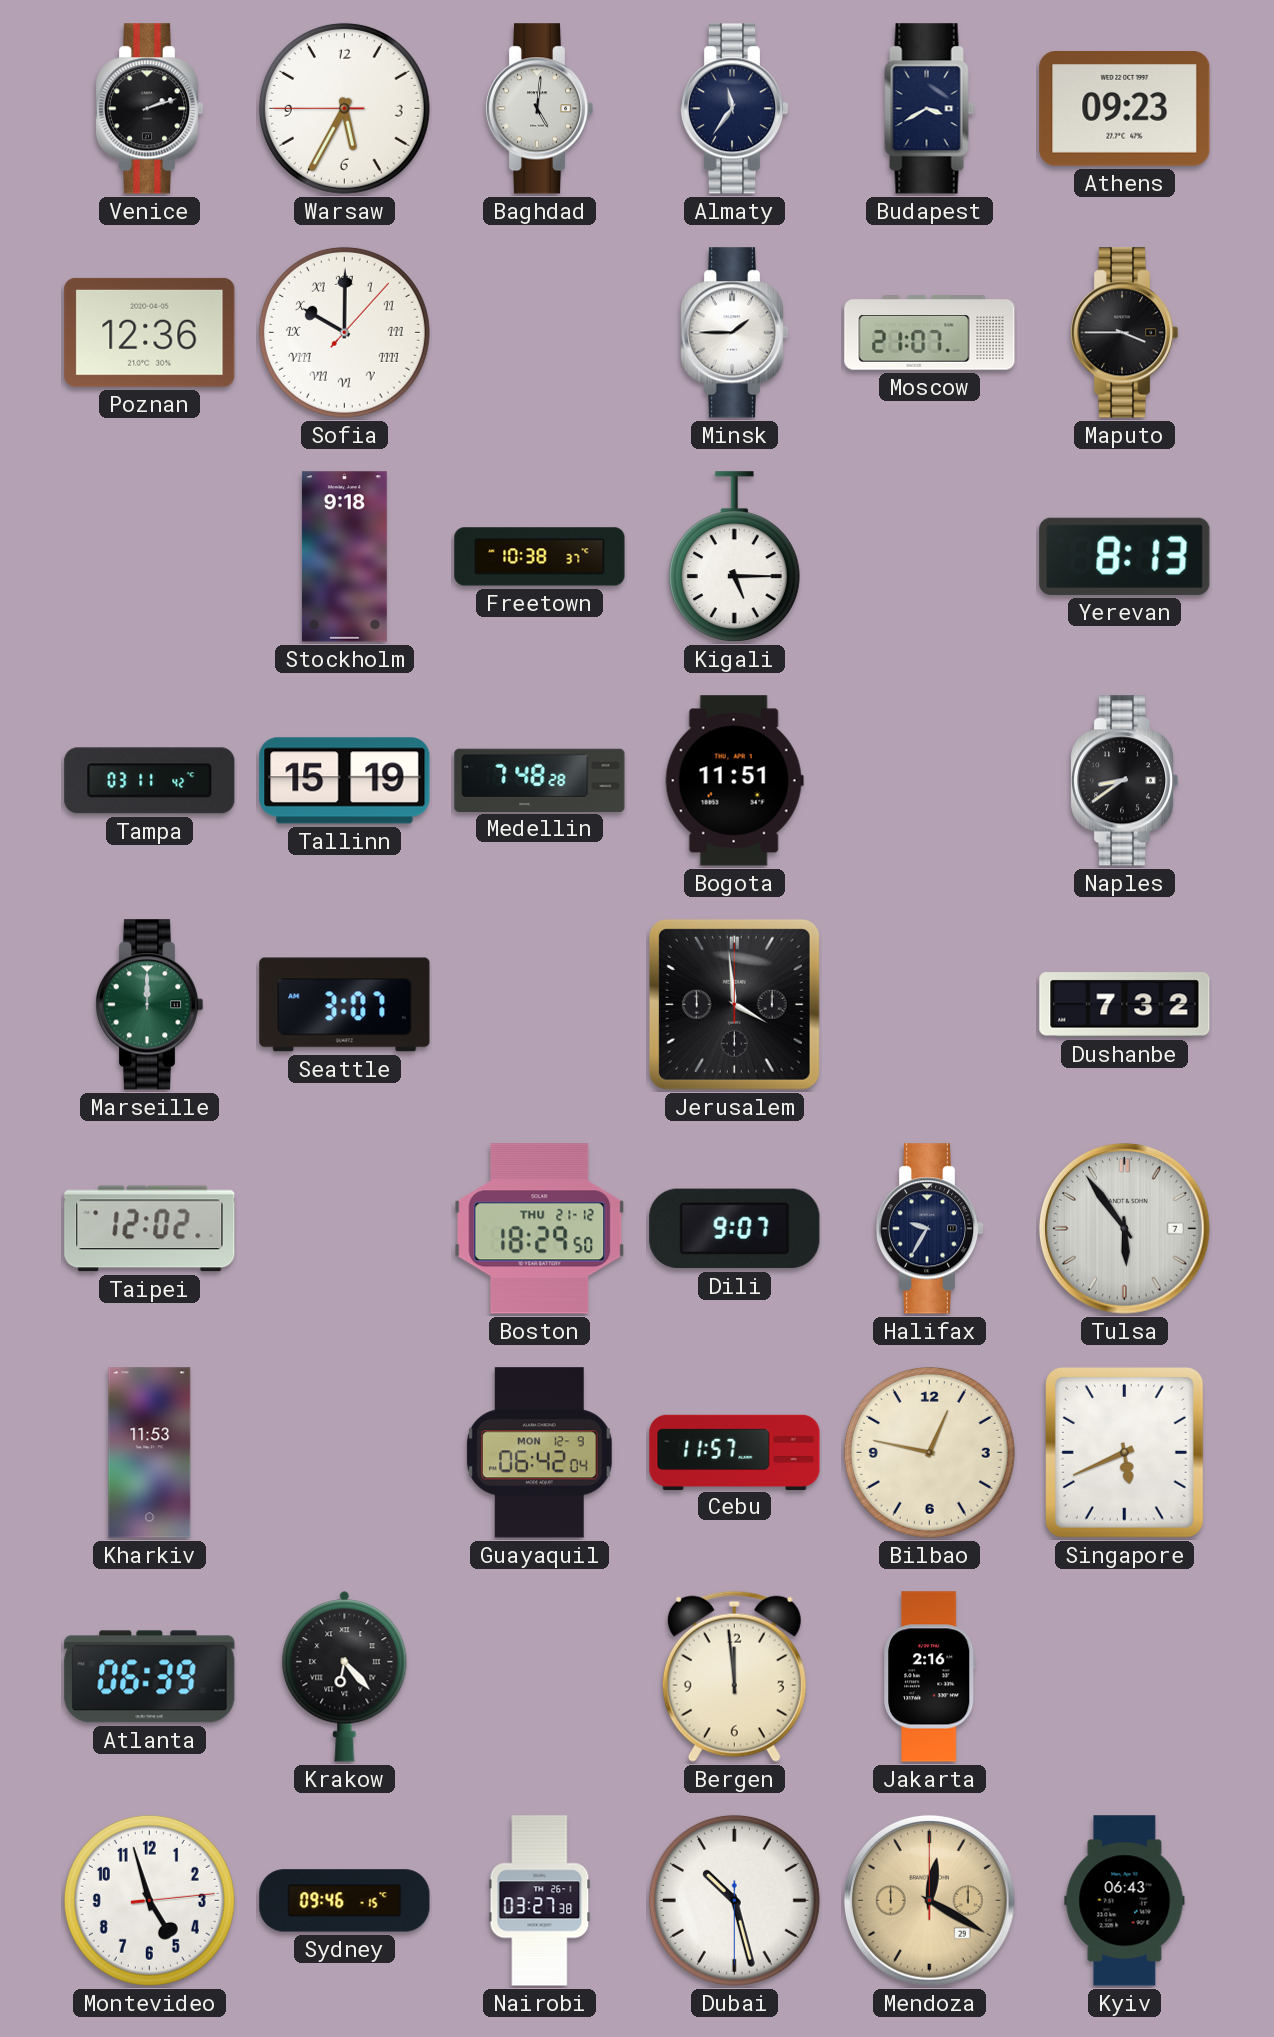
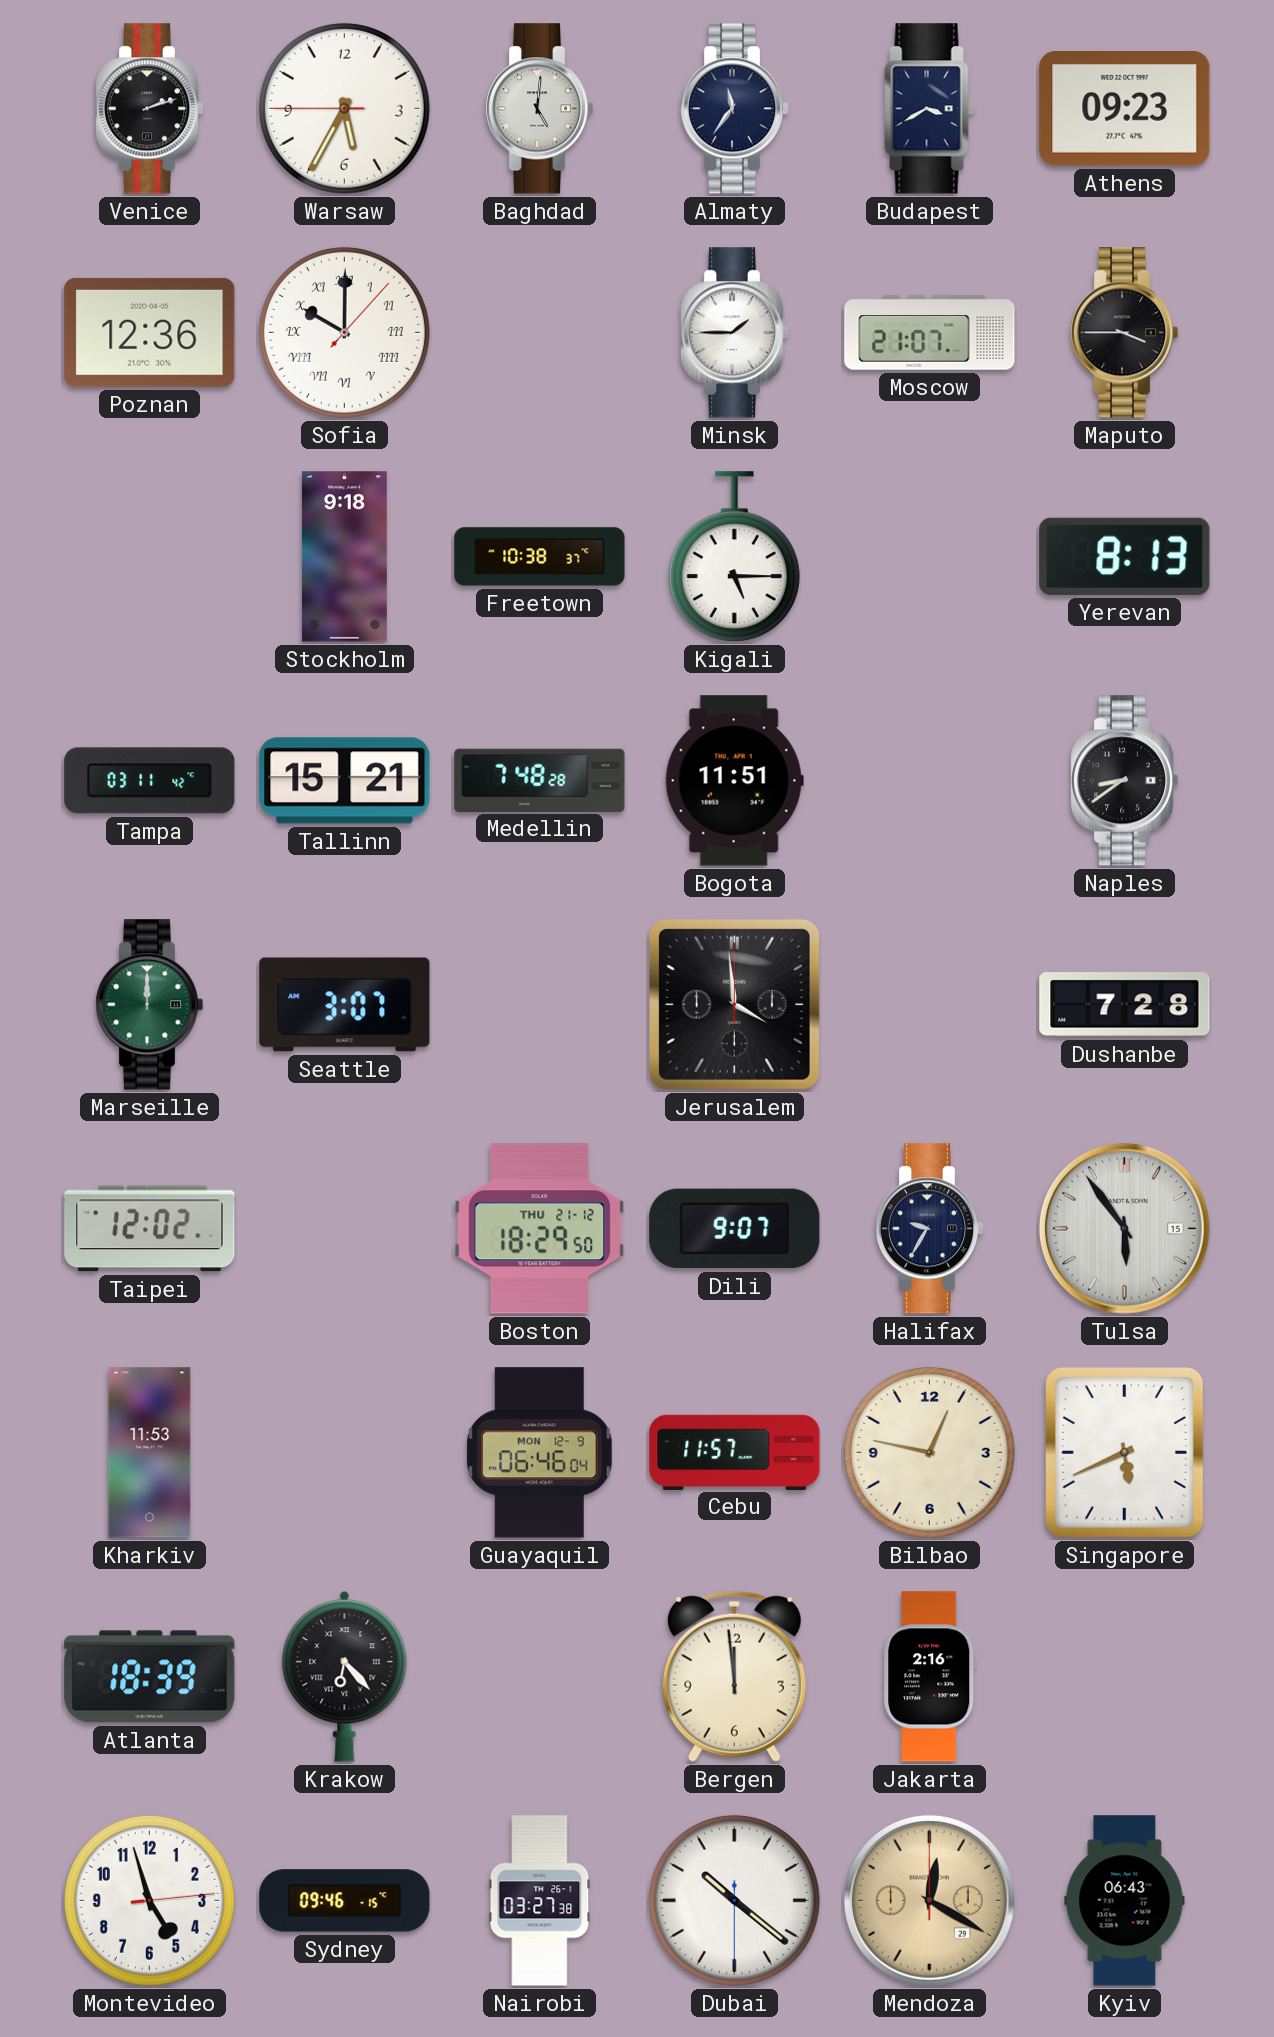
Tallinn: 15:19 -> 15:21 (345, 781)
Dushanbe: 7:32 -> 7:28 (1125, 1005)
Tulsa date: 7 -> 15 (1124, 1228)
Guayaquil: 06:42 -> 06:46 (539, 1453)
Atlanta: 06:39 -> 18:39 (150, 1677)
Dubai: 10:27 -> 10:21 (734, 1900)
